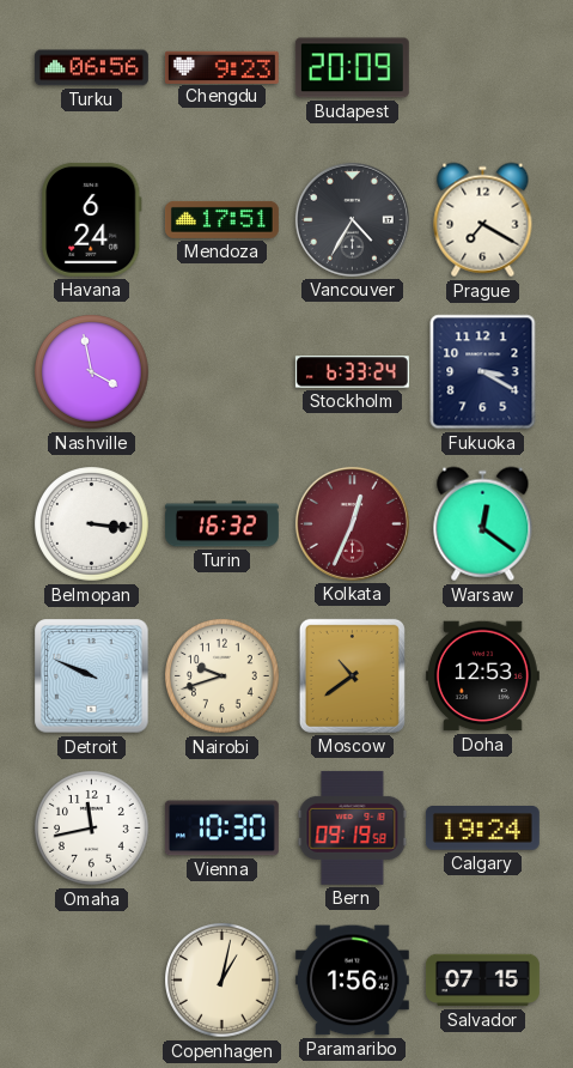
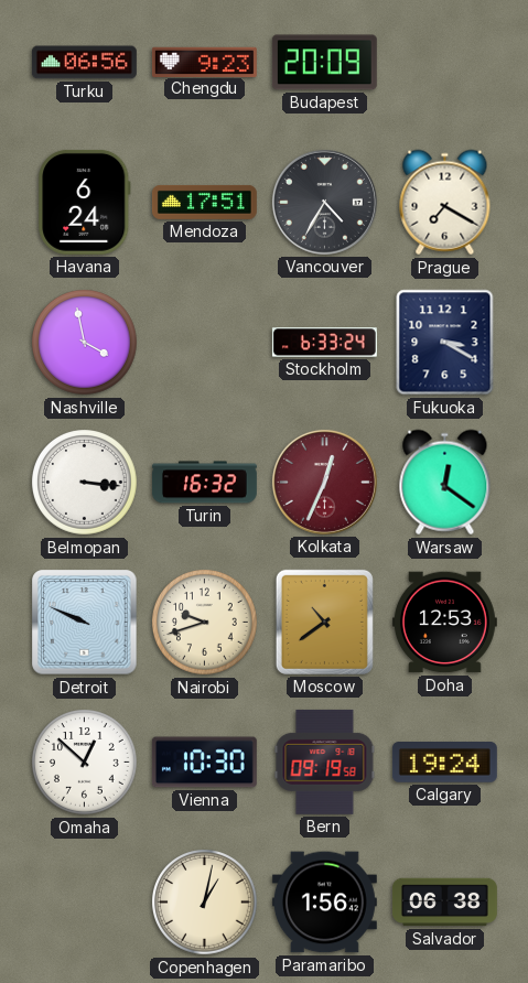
Omaha: 11:43 -> 12:52 (85, 763)
Salvador: 07:15 -> 06:38 (444, 903)
